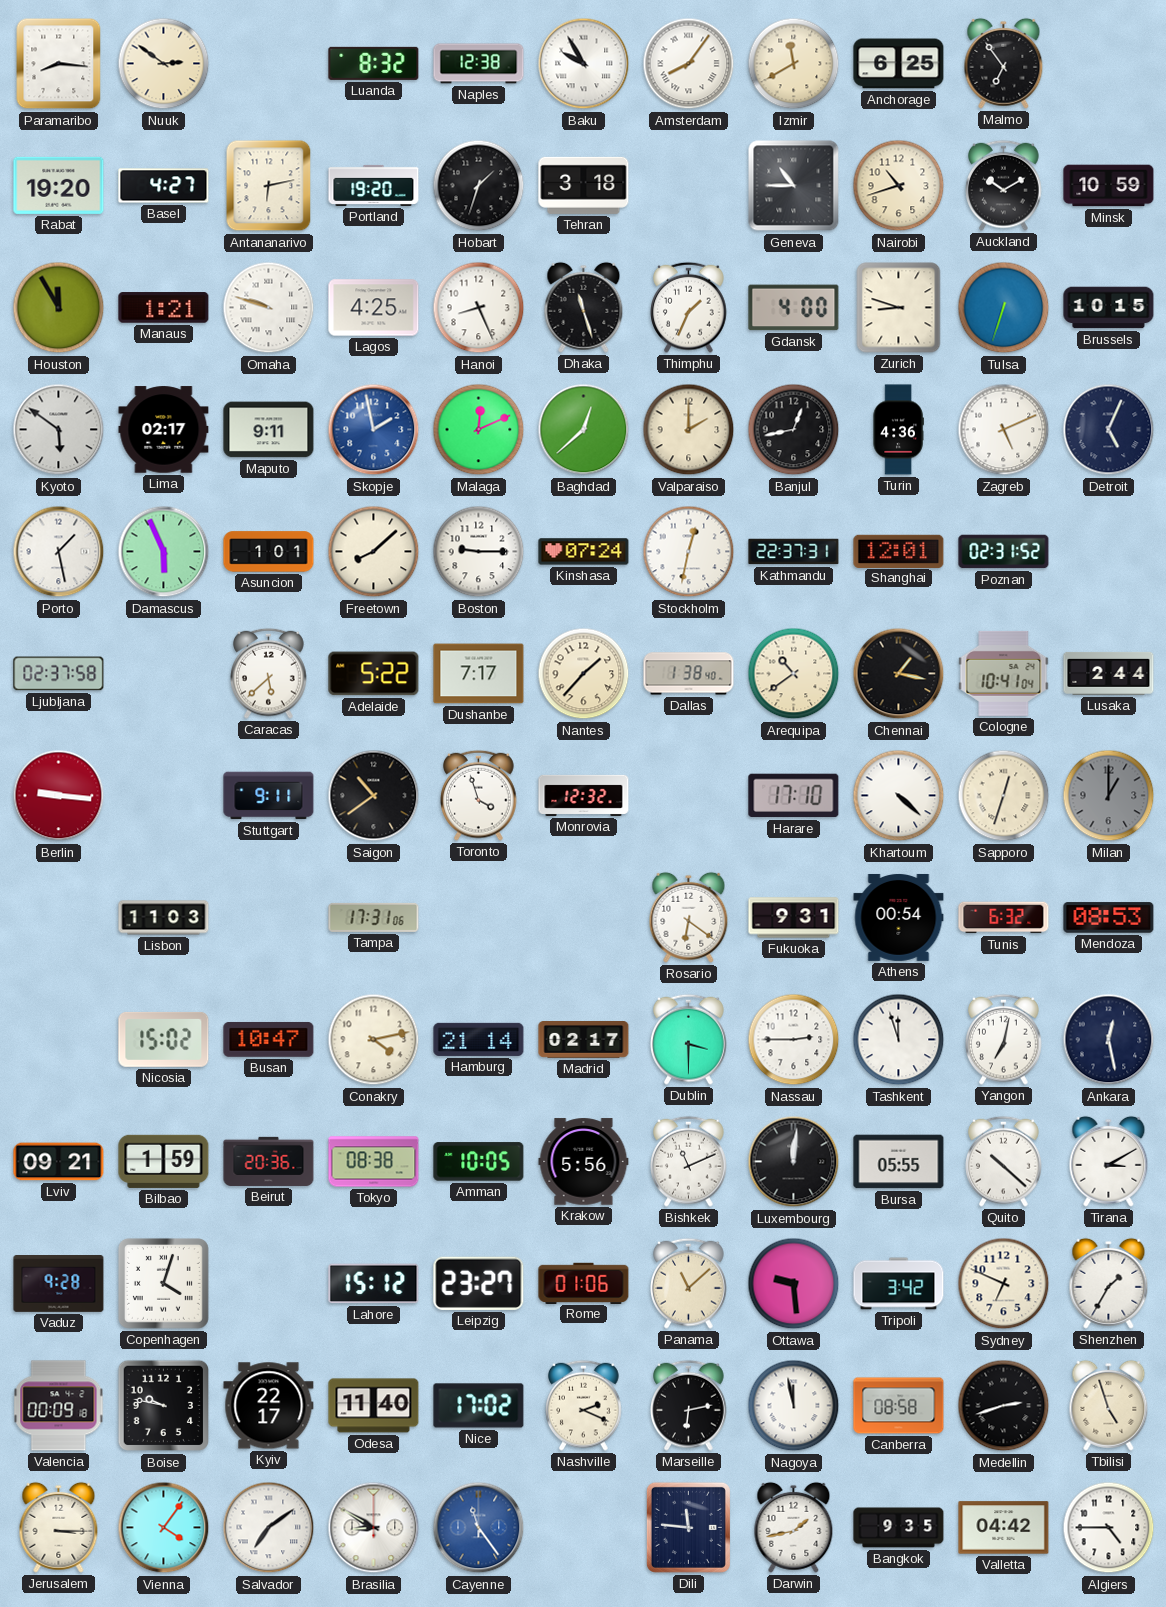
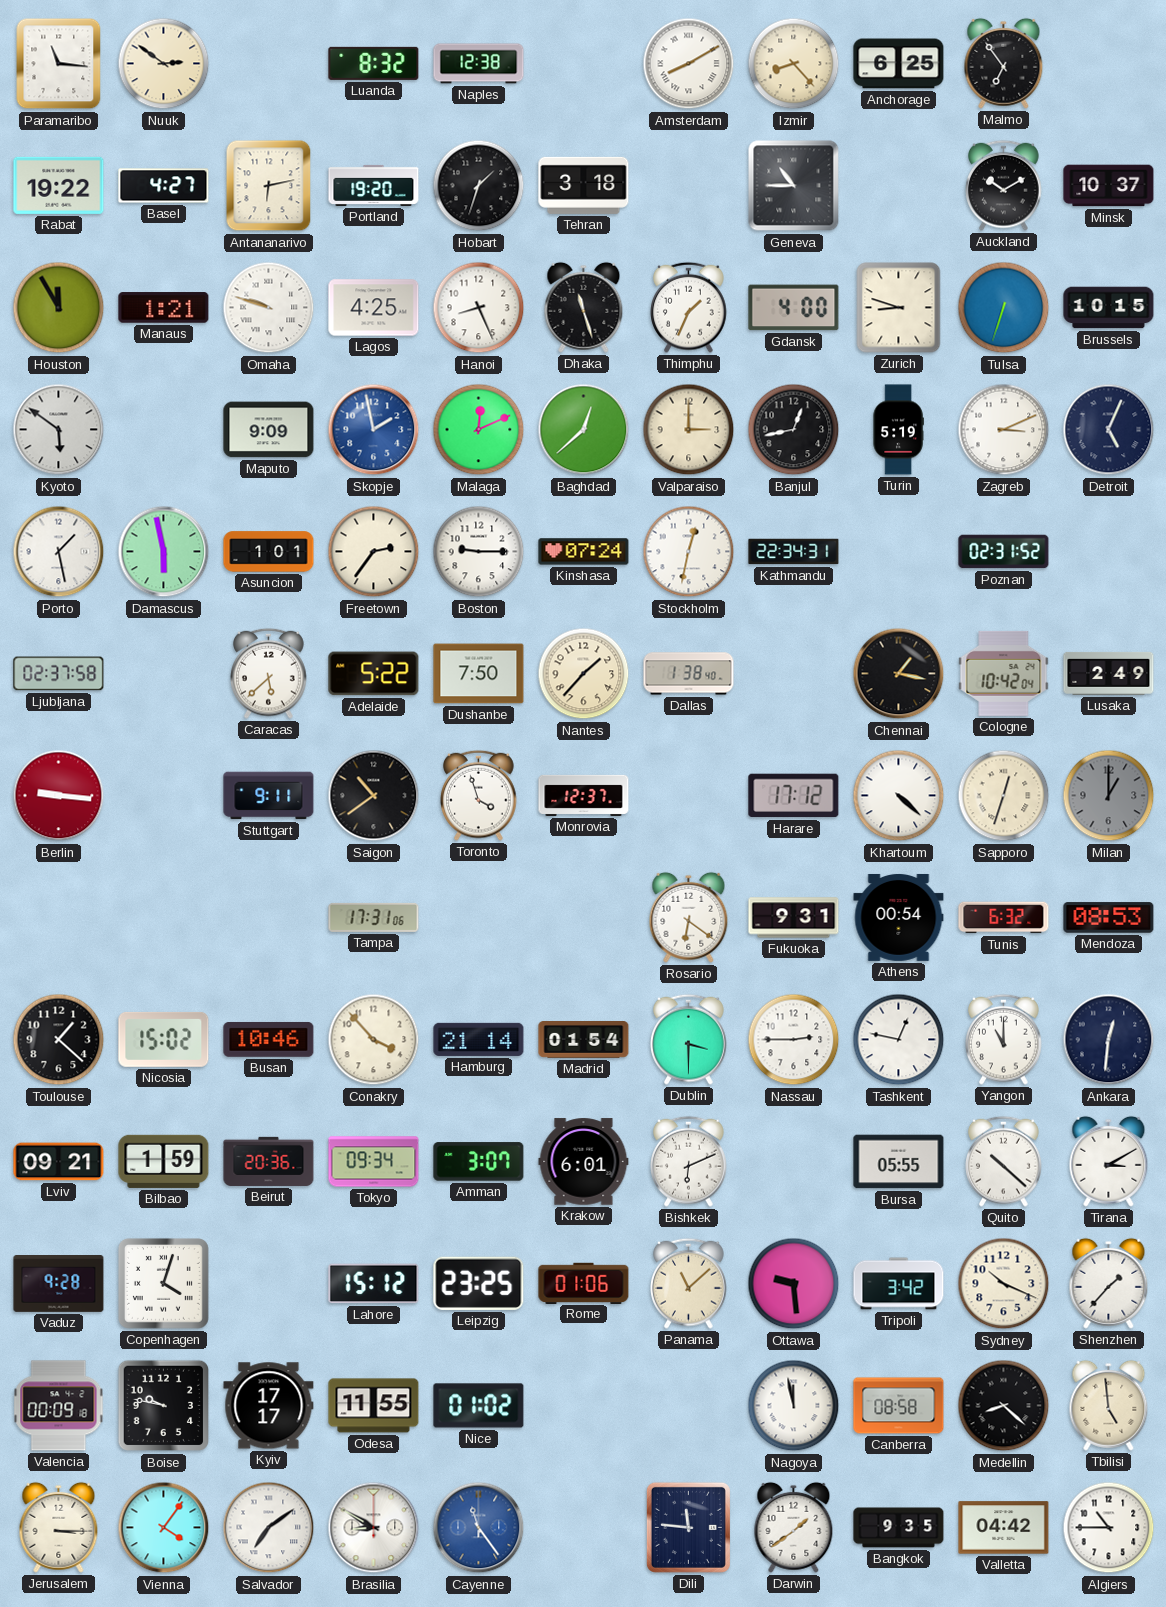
Paramaribo: 8:16 -> 11:16 (59, 64)
Baku: 9:55 -> none (584, 64)
Amsterdam: 8:06 -> 8:10 (689, 64)
Izmir: 11:40 -> 8:23 (794, 64)
Rabat: 19:20 -> 19:22 (59, 185)
Nairobi: 10:42 -> none (899, 186)
Minsk: 10:59 -> 10:37 (1109, 186)
Lima: 02:17 -> none (164, 430)
Maputo: 9:11 -> 9:09 (269, 430)
Valparaiso: 2:00 -> 3:00 (689, 430)
Turin: 4:36 -> 5:19 (898, 430)
Zagreb: 5:11 -> 3:11 (1004, 430)
Damascus: 5:56 -> 5:58 (164, 552)
Freetown: 8:08 -> 2:36 (374, 552)
Kathmandu: 22:37 -> 22:34 (794, 552)
Shanghai: 12:01 -> none (899, 551)
Dushanbe: 7:17 -> 7:50 (479, 674)
Arequipa: 10:39 -> none (794, 674)
Cologne: 10:41 -> 10:42 (1004, 673)
Lusaka: 2:44 -> 2:49 (1109, 673)
Monrovia: 12:32 -> 12:37 (584, 795)
Harare: 17:10 -> 17:12 (794, 796)
Lisbon: 11:03 -> none (164, 918)
Toulouse: none -> 1:22 (59, 1040)
Busan: 10:47 -> 10:46 (269, 1039)
Conakry: 4:13 -> 3:53 (374, 1040)
Madrid: 02:17 -> 01:54 (584, 1040)
Tashkent: 11:57 -> 12:47 (899, 1040)
Yangon: 7:02 -> 11:00 (1004, 1039)
Ankara: 12:28 -> 12:31 (1109, 1040)
Tokyo: 08:38 -> 09:34 (374, 1162)
Amman: 10:05 -> 3:07 (479, 1162)
Krakow: 5:56 -> 6:01 (584, 1162)
Bishkek: 11:11 -> 6:11 (689, 1161)
Luxembourg: 12:01 -> none (794, 1162)
Leipzig: 23:27 -> 23:25 (479, 1283)
Sydney: 6:49 -> 10:19 (1004, 1284)
Shenzhen: 1:35 -> 1:37 (1109, 1283)
Kyiv: 22:17 -> 17:17 (269, 1406)
Odesa: 11:40 -> 11:55 (374, 1406)
Nice: 17:02 -> 01:02 (479, 1406)
Nashville: 2:19 -> none (584, 1405)
Marseille: 6:13 -> none (689, 1405)
Medellin: 2:42 -> 8:22 (1004, 1406)
Tbilisi: 4:57 -> 4:59 (1109, 1405)
Darwin: 1:43 -> 1:39 (794, 1527)
Algiers: 4:45 -> 10:45 (1109, 1528)
